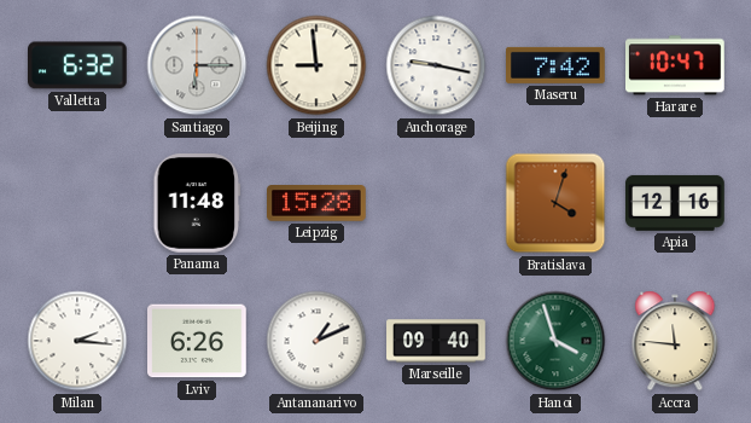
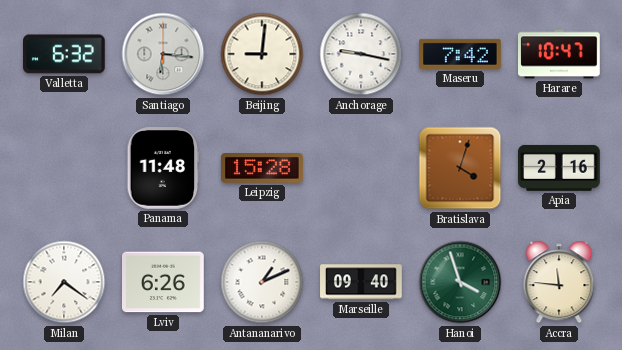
Santiago: 6:15 -> 6:16 (163, 54)
Beijing: 8:59 -> 9:01 (262, 54)
Apia: 12:16 -> 2:16 (559, 168)
Milan: 2:16 -> 7:21 (64, 282)
